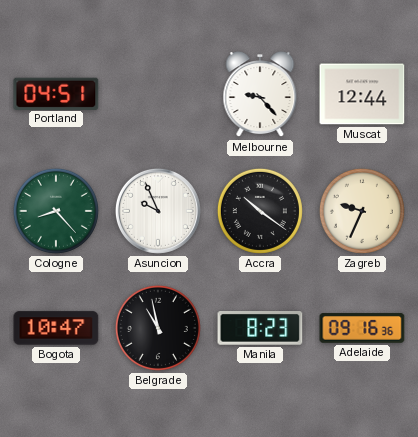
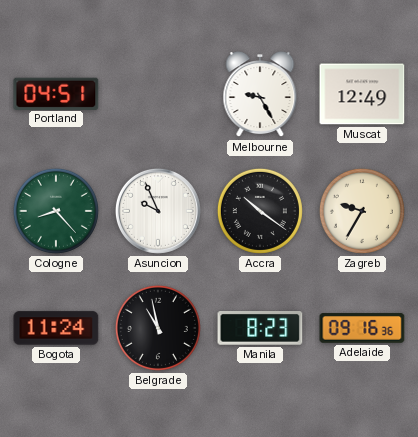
Melbourne: 9:23 -> 9:25 (260, 95)
Muscat: 12:44 -> 12:49 (362, 94)
Zagreb: 9:34 -> 9:35 (362, 211)
Bogota: 10:47 -> 11:24 (56, 328)
